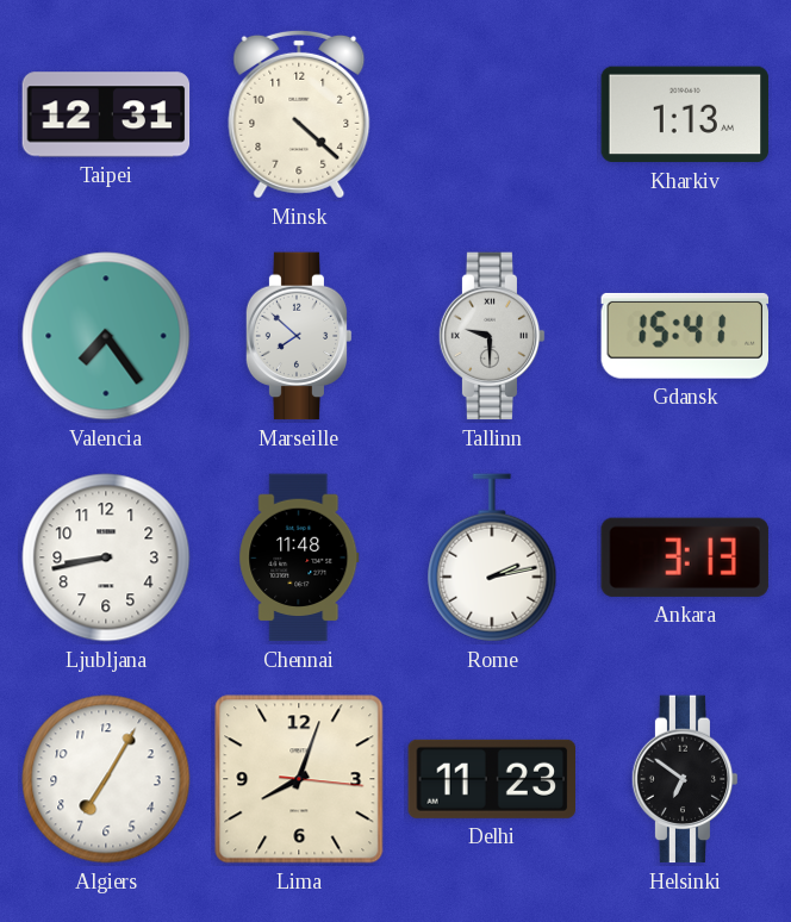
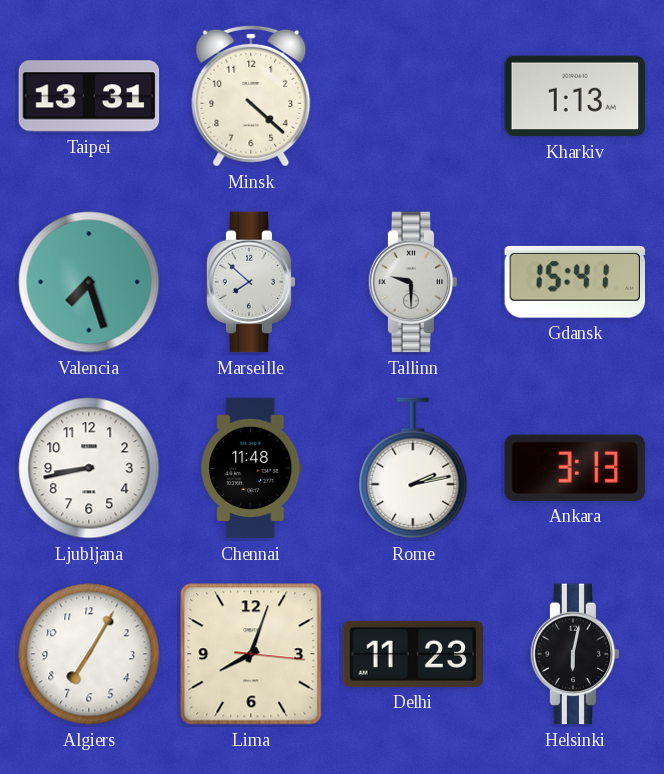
Taipei: 12:31 -> 13:31 (89, 96)
Valencia: 7:24 -> 7:27 (89, 282)
Helsinki: 6:51 -> 6:02 (575, 654)
